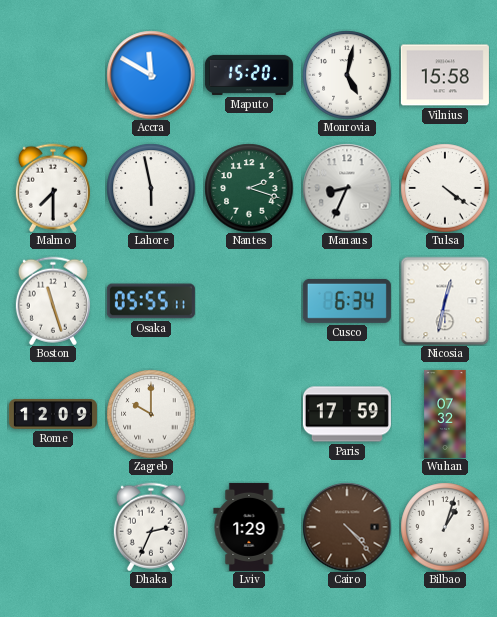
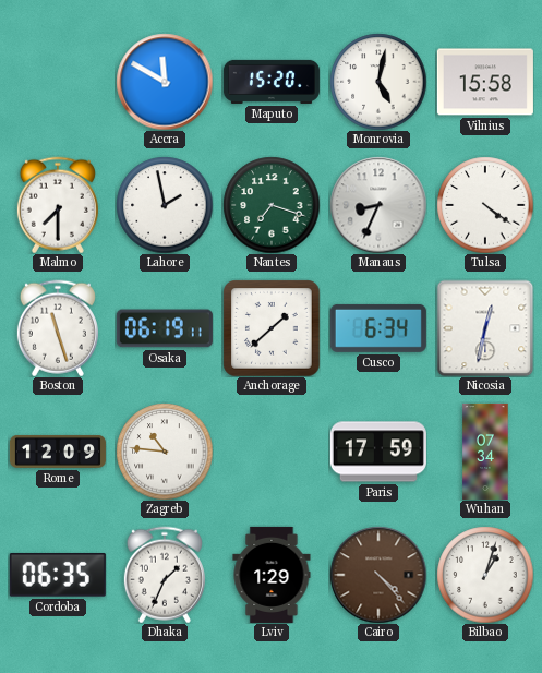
Lahore: 5:58 -> 1:58 (165, 205)
Nantes: 2:18 -> 7:18 (272, 205)
Osaka: 05:55 -> 06:19 (165, 328)
Anchorage: none -> 1:38 (272, 328)
Zagreb: 10:00 -> 10:46 (165, 452)
Wuhan: 07:32 -> 07:34 (485, 452)
Cordoba: none -> 06:35 (58, 575)
Dhaka: 2:34 -> 1:34 (165, 575)
